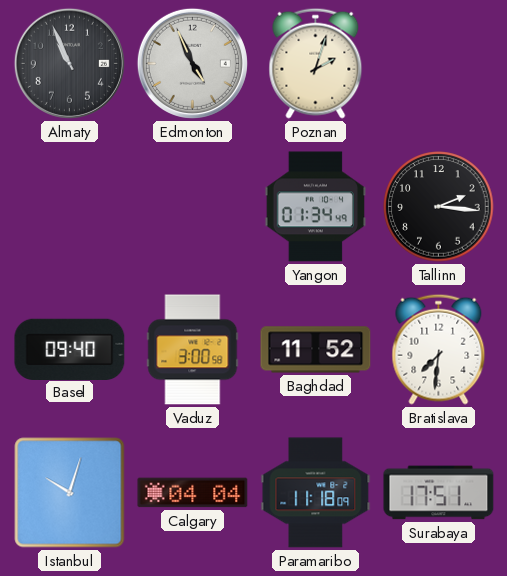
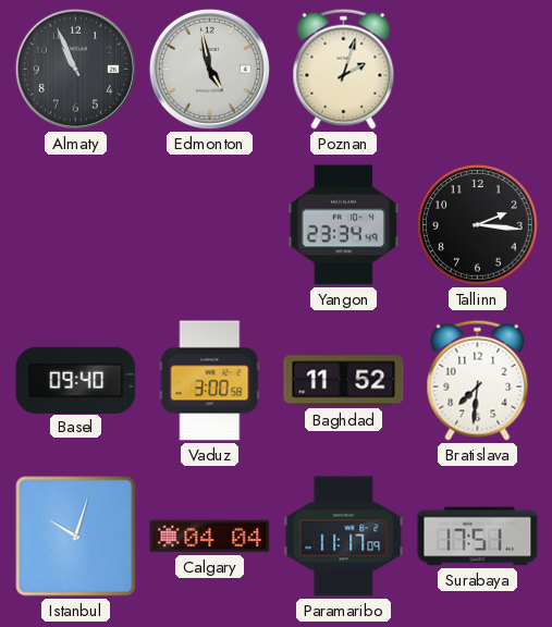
Edmonton: 4:56 -> 4:58 (209, 69)
Yangon: 01:34 -> 23:34 (343, 225)
Paramaribo: 11:18 -> 11:17 (344, 537)
